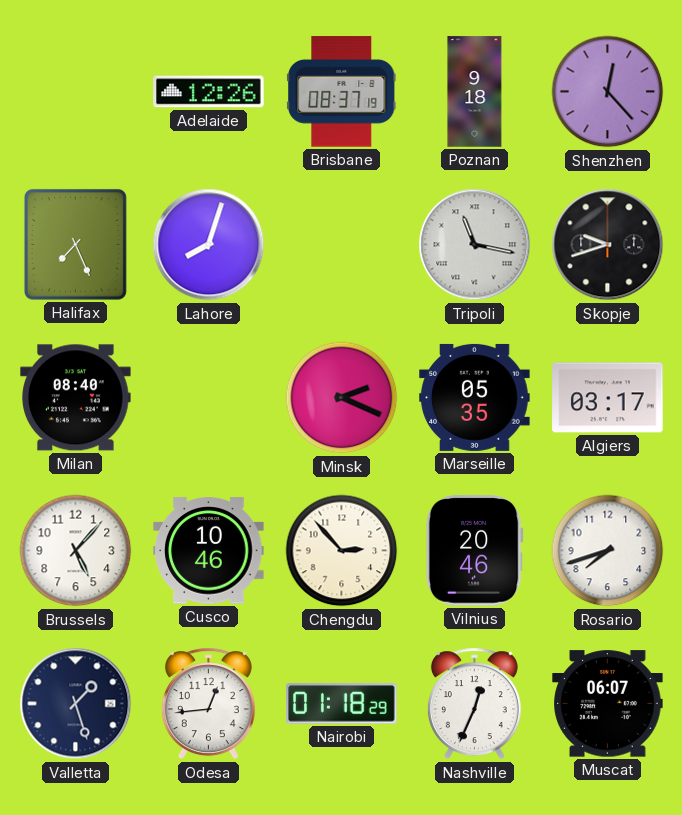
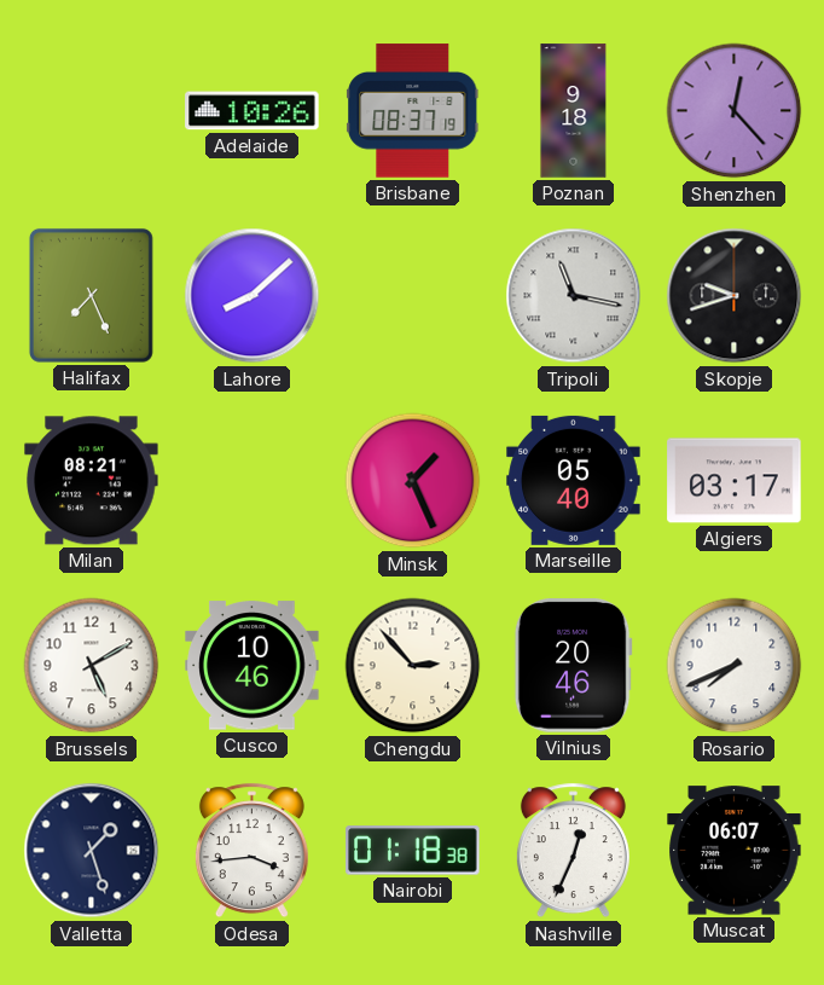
Adelaide: 12:26 -> 10:26 (253, 111)
Lahore: 8:03 -> 8:08 (253, 296)
Milan: 08:40 -> 08:21 (92, 481)
Minsk: 2:19 -> 1:26 (413, 481)
Marseille: 05:35 -> 05:40 (574, 480)
Brussels: 5:07 -> 5:10 (92, 666)
Rosario: 7:42 -> 7:41 (735, 666)
Odesa: 12:44 -> 3:44 (251, 851)
Nairobi: 01:18:29 -> 01:18:38 (413, 851)
